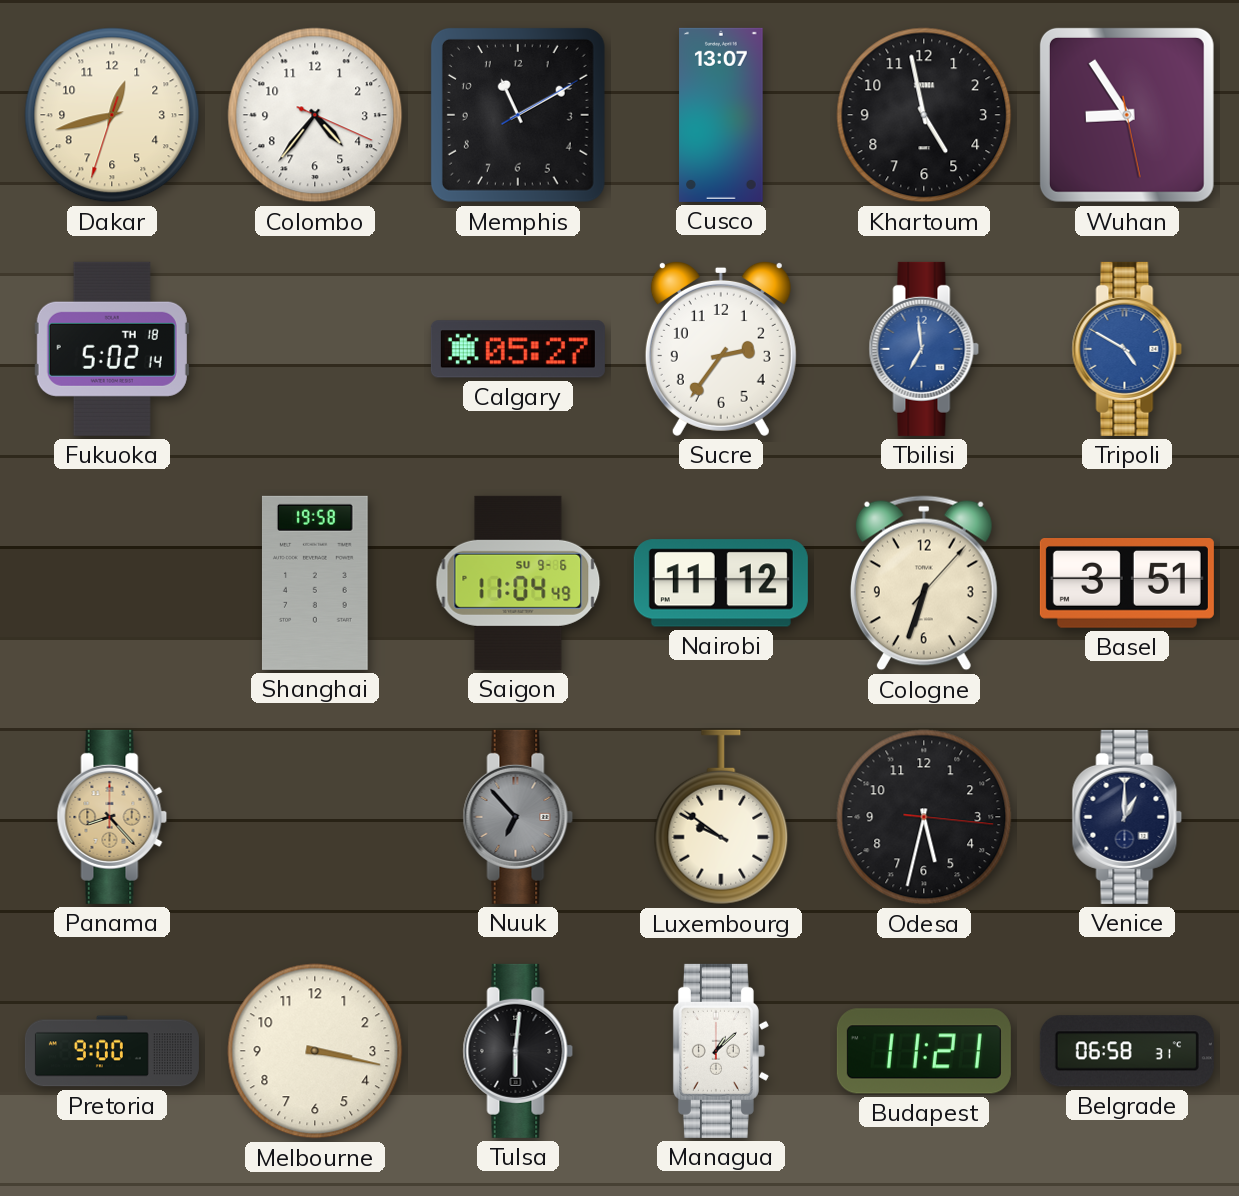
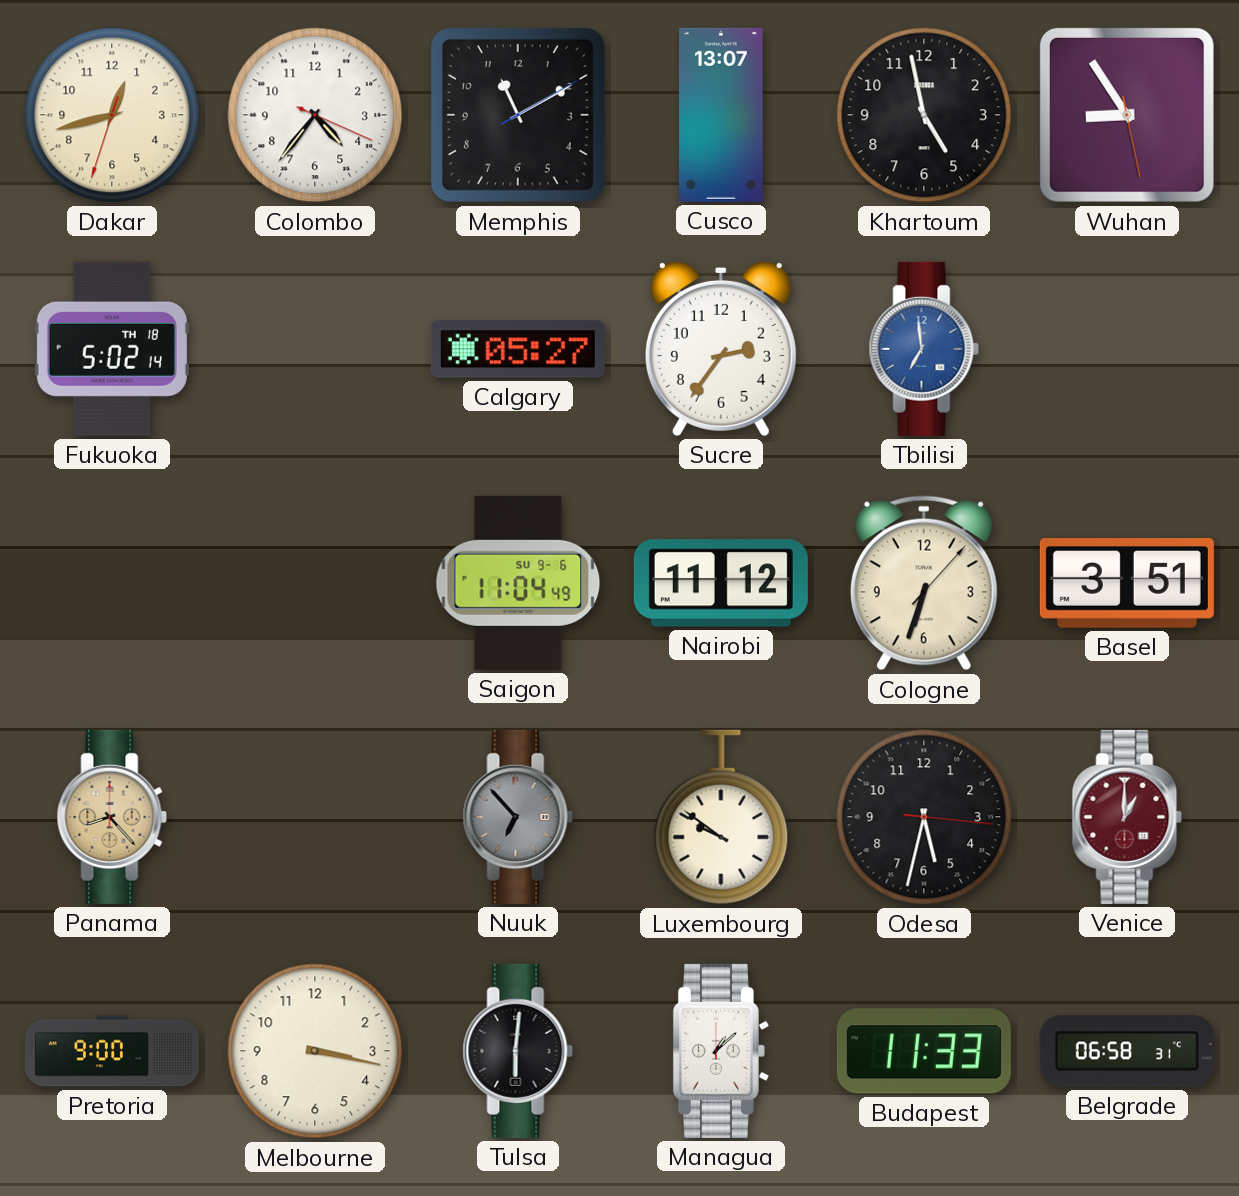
Tripoli: 4:50 -> none (1127, 349)
Shanghai: 19:58 -> none (315, 583)
Venice dial: navy -> burgundy (1127, 817)
Budapest: 11:21 -> 11:33 (924, 1051)
